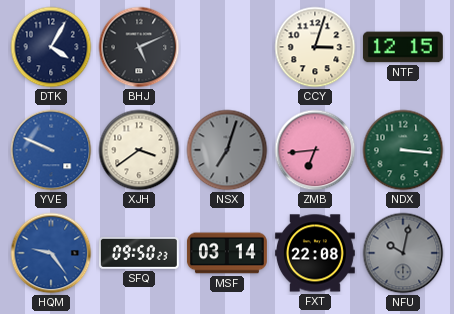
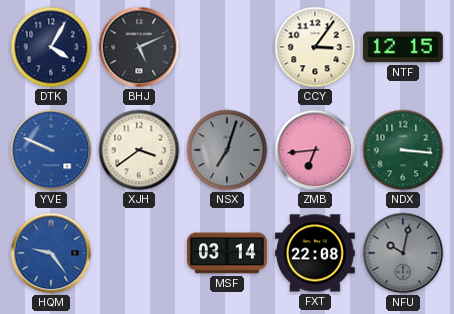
CCY: 3:03 -> 3:06 (315, 47)
SFQ: 09:50 -> none (139, 253)
